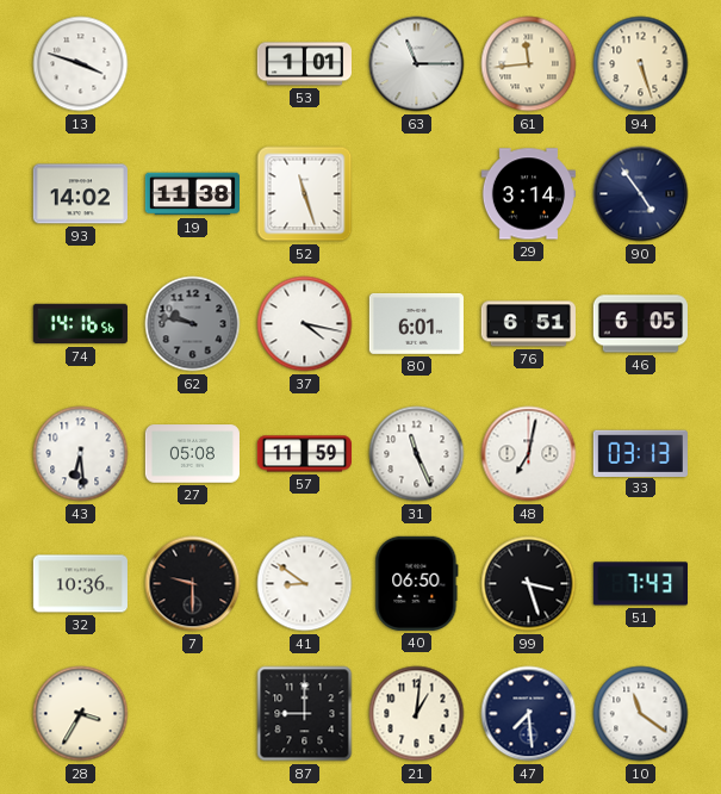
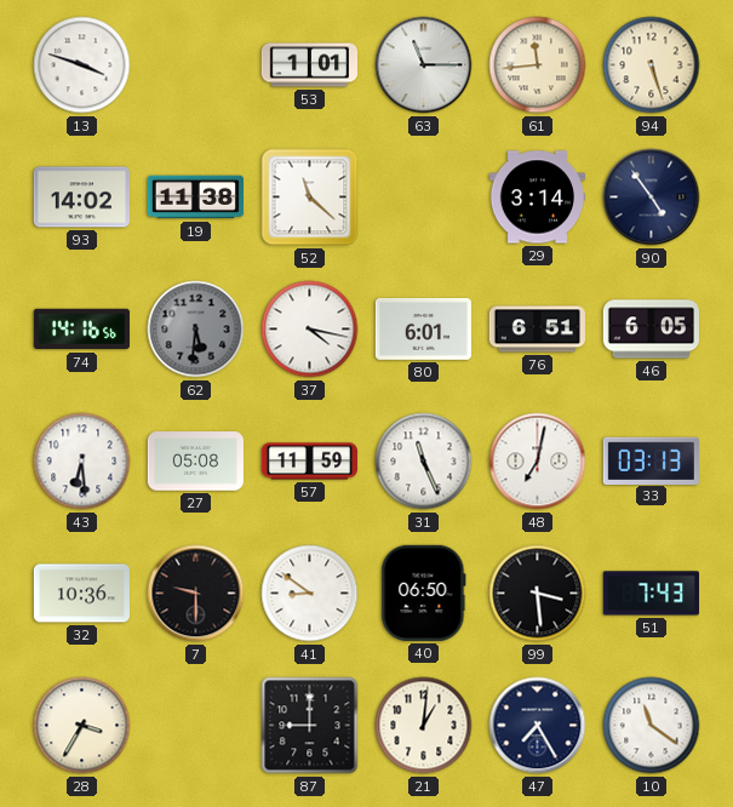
52: 11:27 -> 11:22 (310, 198)
62: 9:47 -> 5:31 (196, 330)
99: 3:27 -> 3:29 (538, 594)
47: 7:29 -> 7:25 (538, 726)
